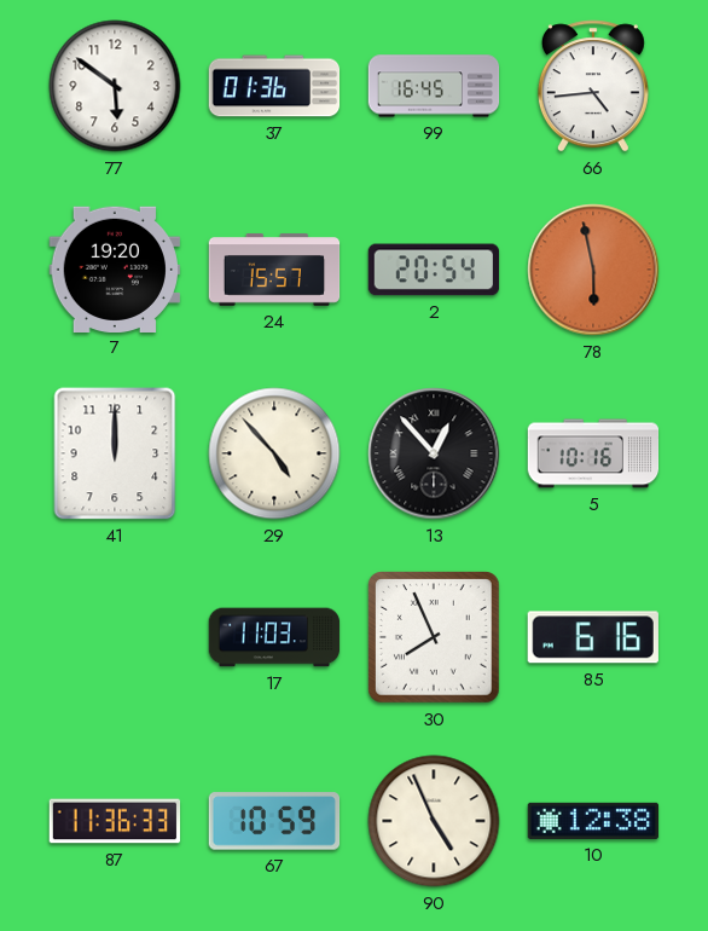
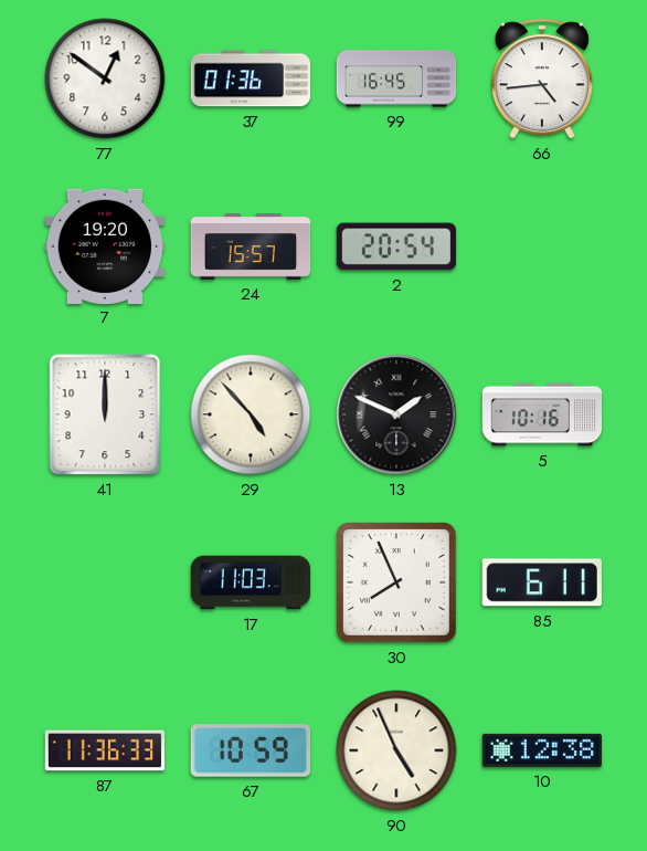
77: 5:51 -> 12:51 (105, 78)
78: 5:58 -> none (593, 270)
13: 12:53 -> 1:49 (396, 414)
85: 6:16 -> 6:11 (542, 582)
